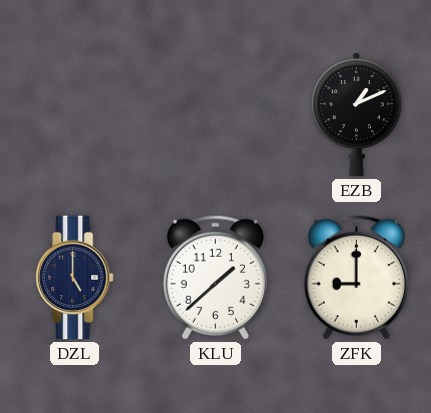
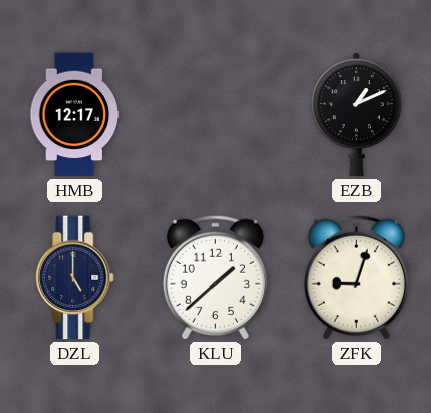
HMB: none -> 12:17 (75, 115)
ZFK: 9:00 -> 9:03 (356, 277)
